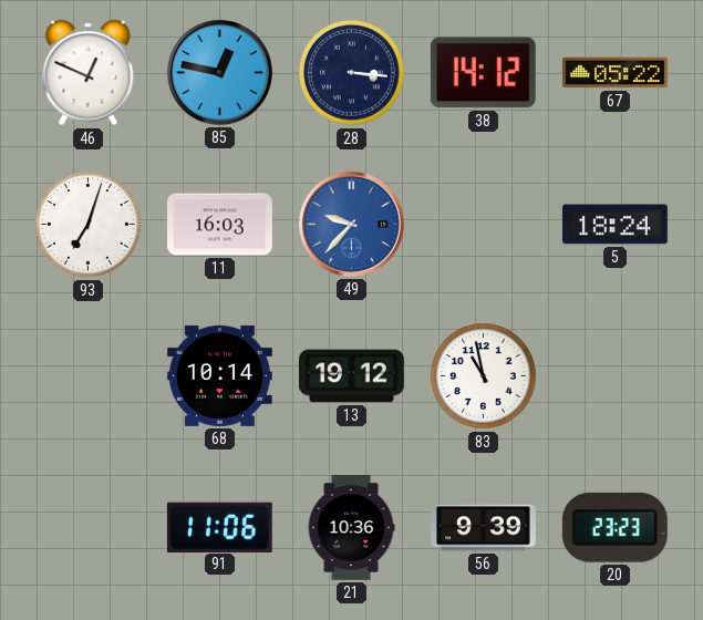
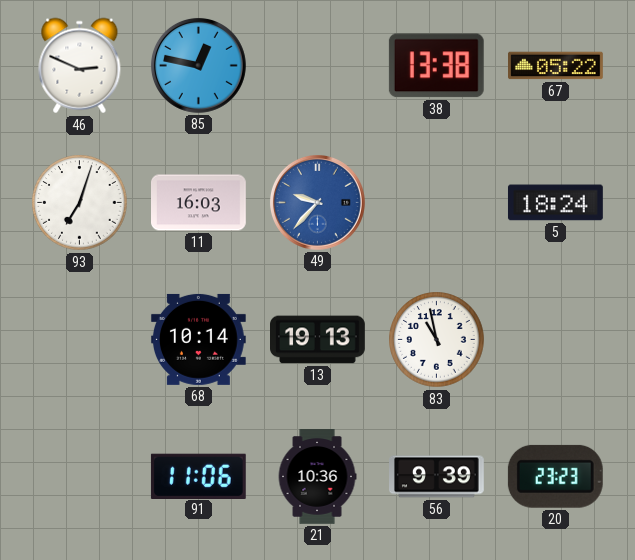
46: 12:49 -> 2:49 (80, 66)
28: 3:16 -> none (352, 73)
38: 14:12 -> 13:38 (436, 66)
13: 19:12 -> 19:13 (318, 340)
